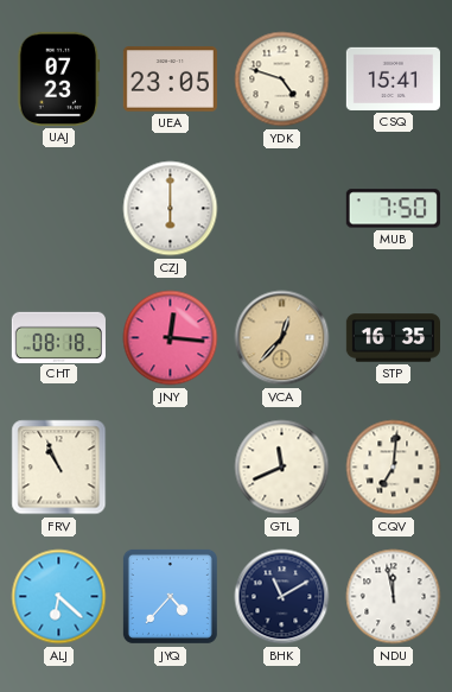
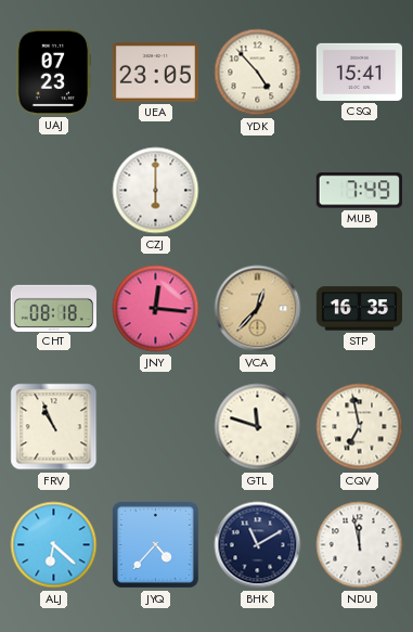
YDK: 4:48 -> 4:53 (258, 73)
MUB: 7:50 -> 7:49 (359, 191)
GTL: 11:41 -> 11:48 (258, 427)
CQV: 7:01 -> 6:58 (360, 427)
